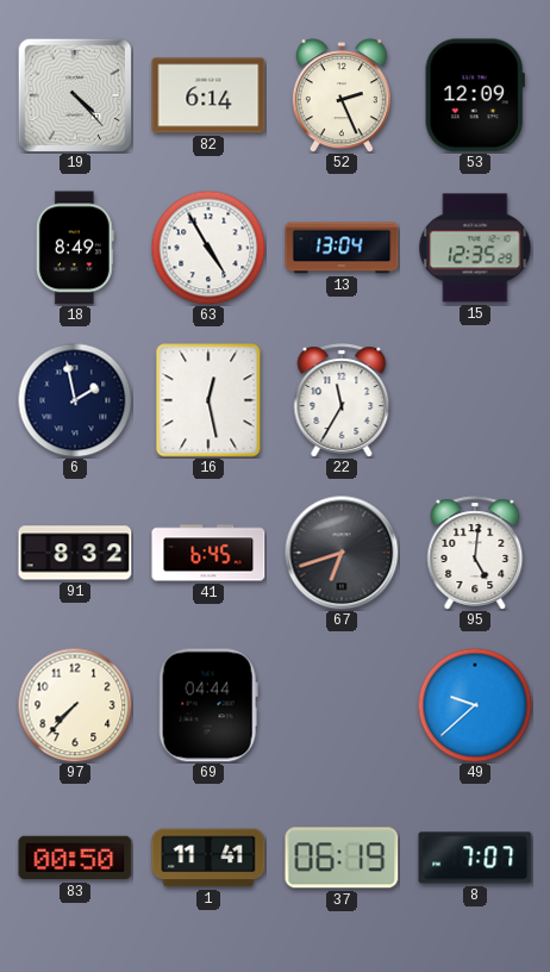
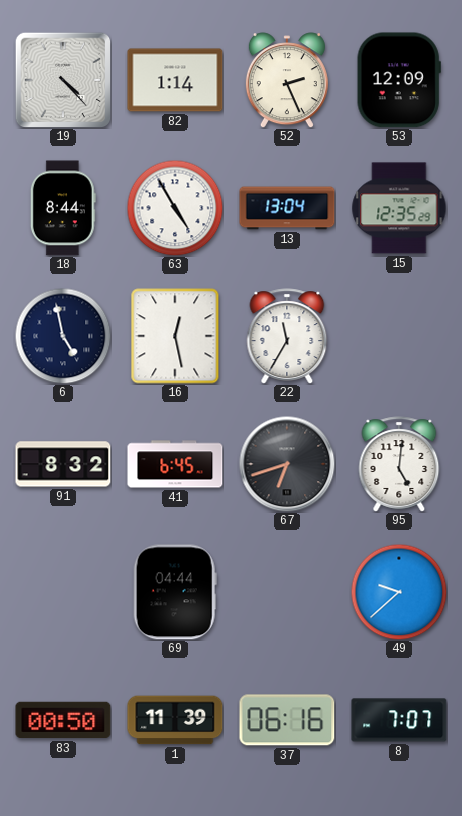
82: 6:14 -> 1:14 (175, 80)
18: 8:49 -> 8:44 (63, 208)
6: 1:58 -> 4:58 (63, 336)
97: 7:37 -> none (75, 705)
1: 11:41 -> 11:39 (175, 720)
37: 06:19 -> 06:16 (287, 720)
